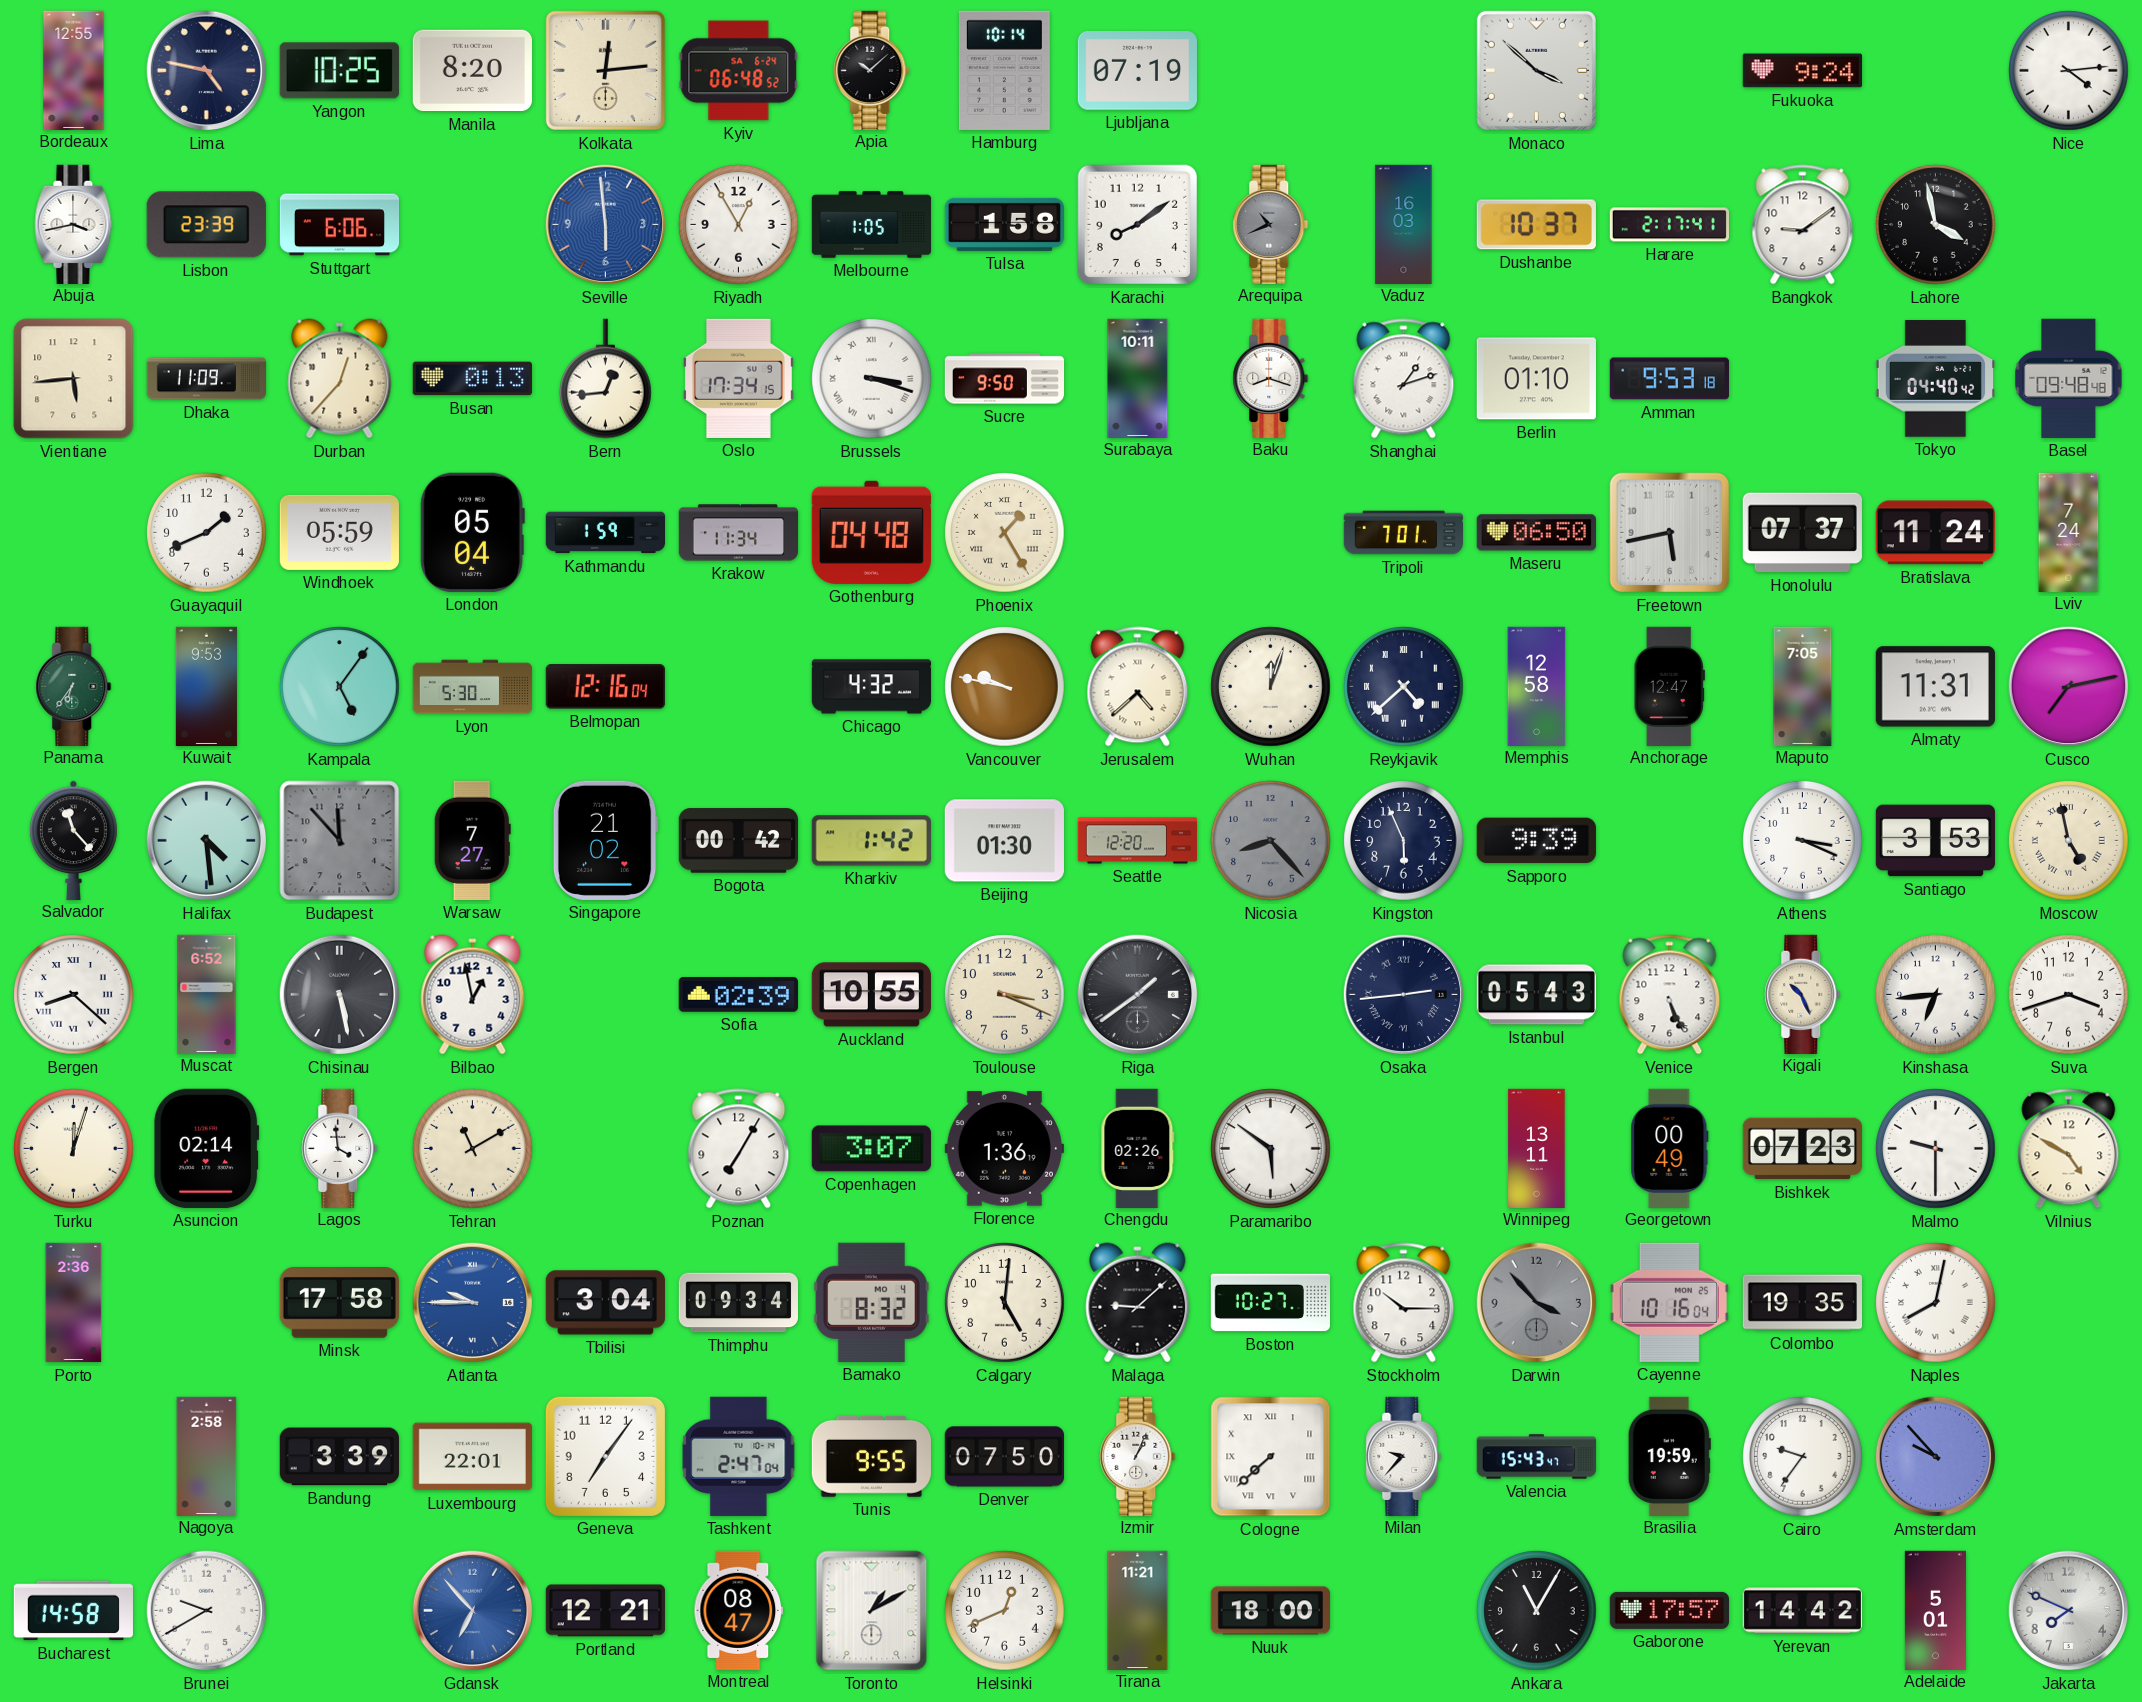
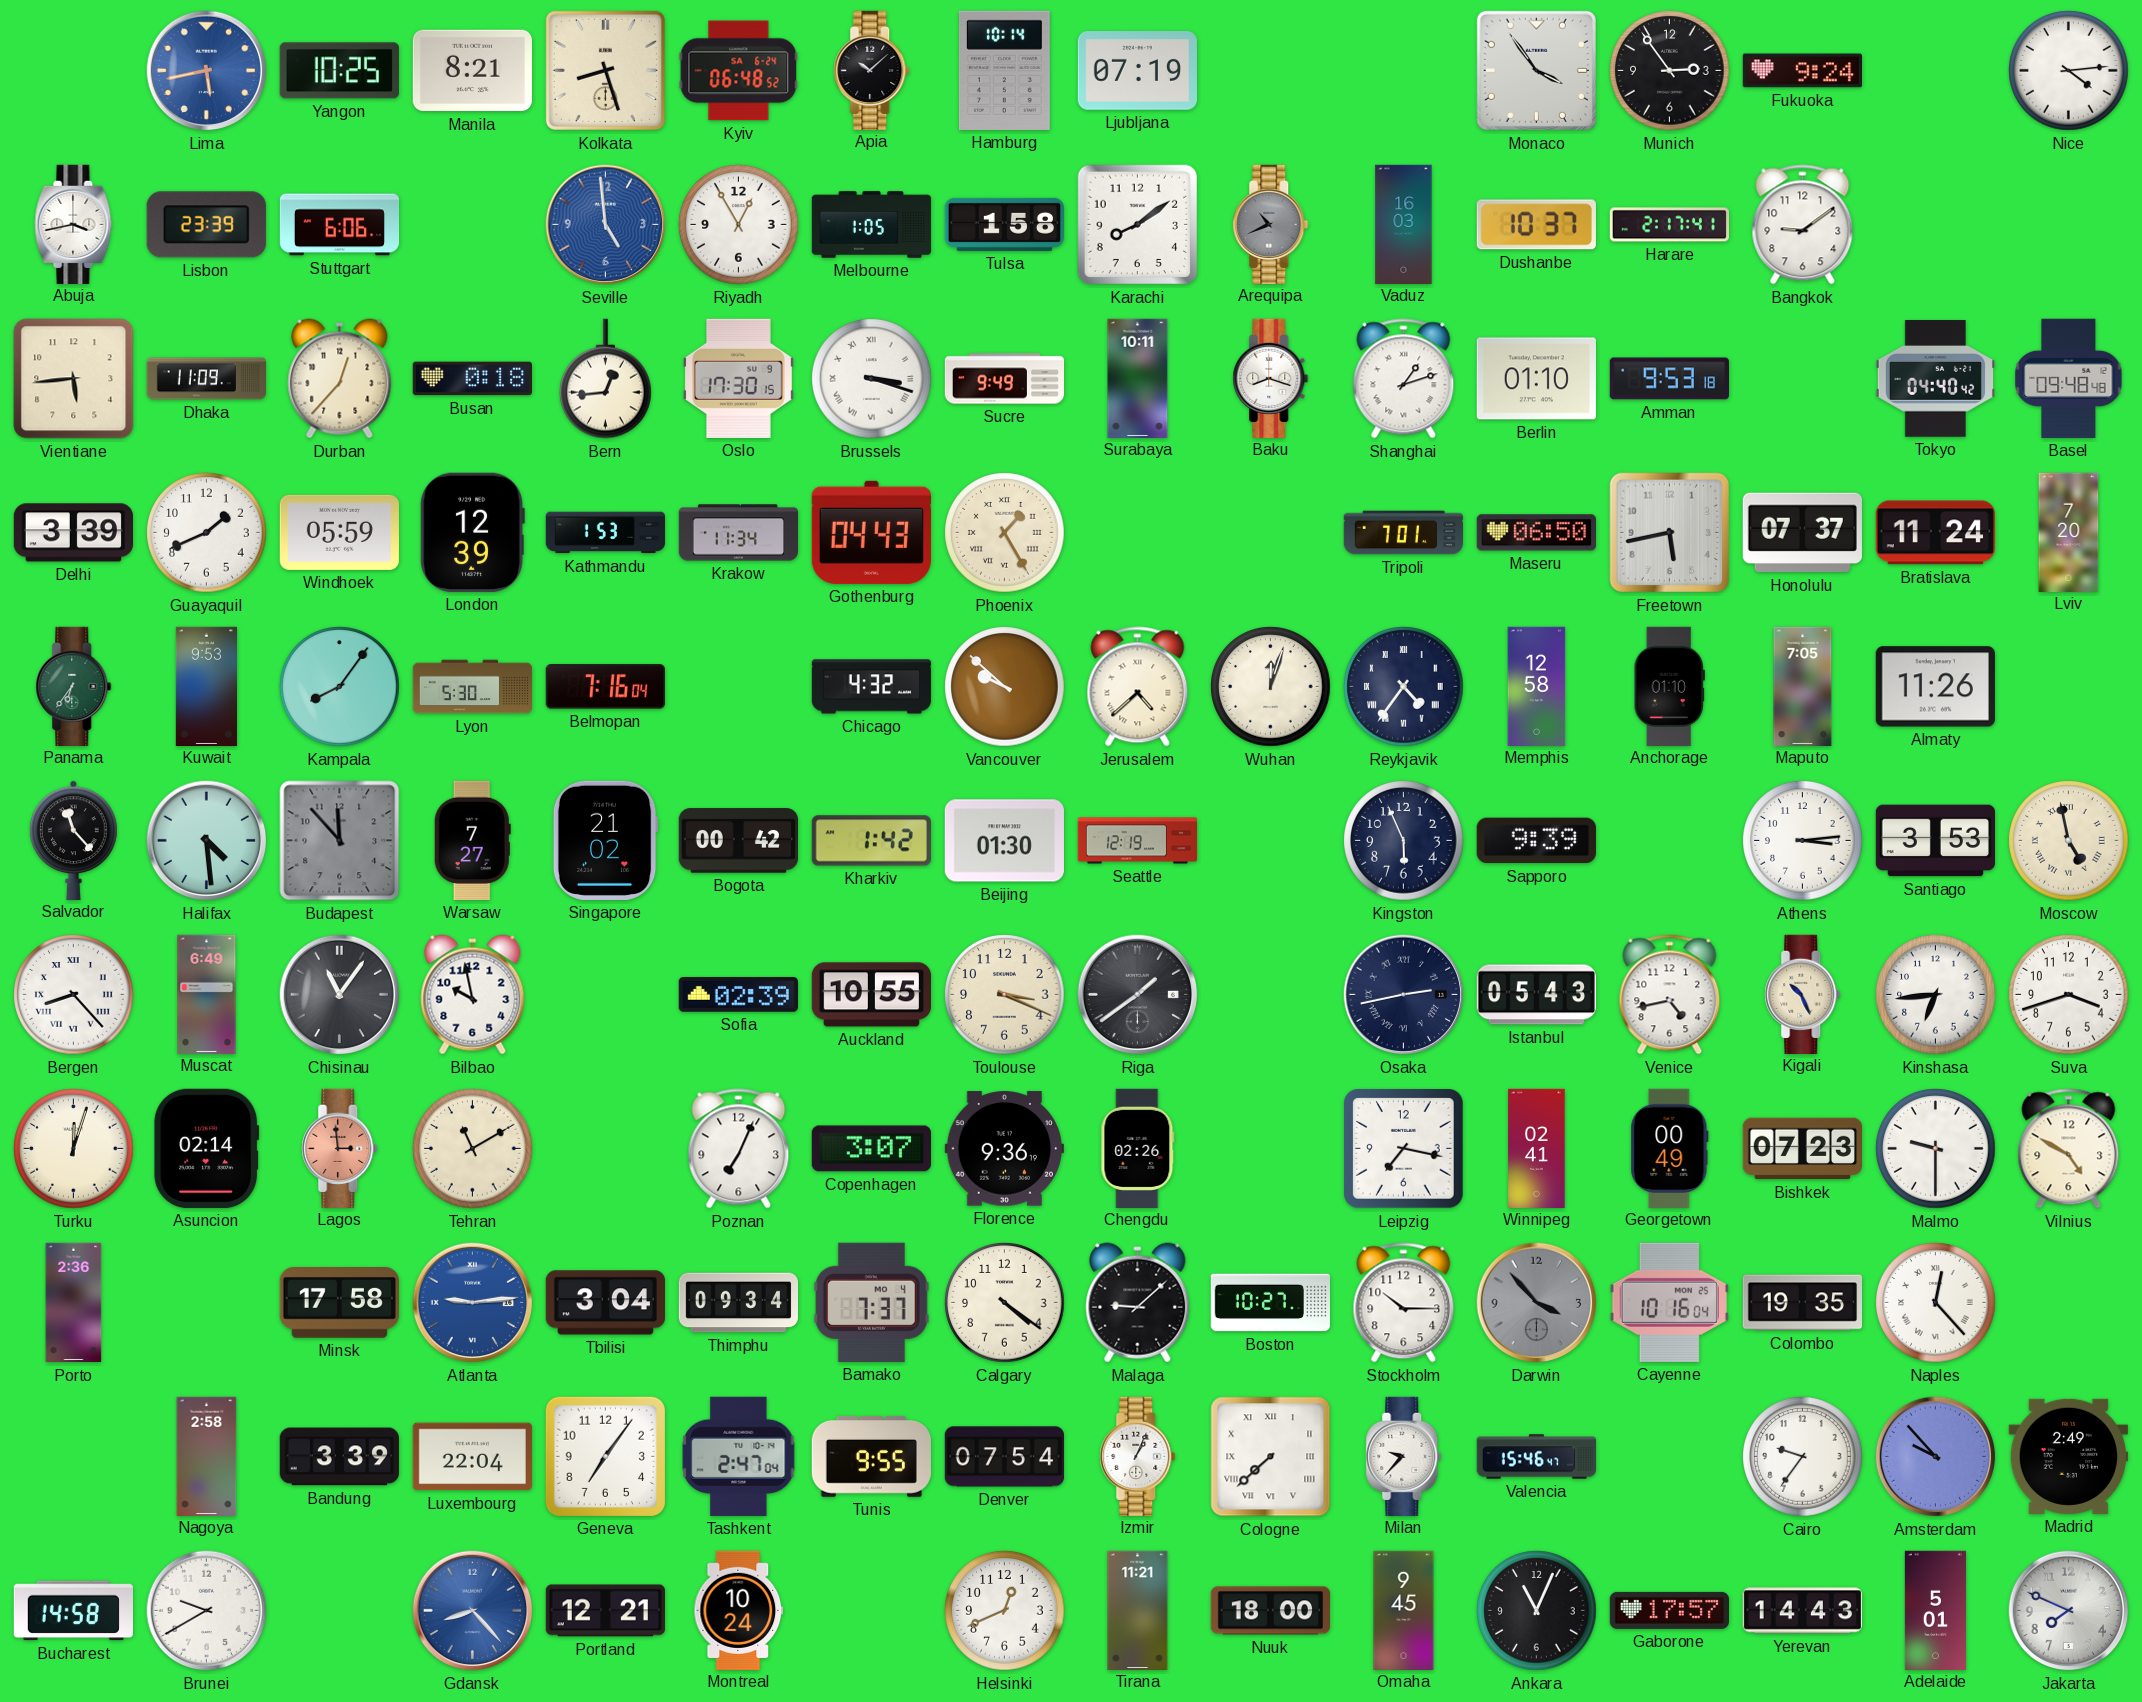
Bordeaux: 12:55 -> none (74, 70)
Lima: 4:47 -> 5:43 (207, 71)
Lima dial: navy -> blue (207, 71)
Manila: 8:20 -> 8:21 (472, 71)
Kolkata: 12:14 -> 8:27 (605, 70)
Monaco: 3:52 -> 3:54 (1536, 70)
Munich: none -> 2:54 (1670, 71)
Seville: 5:59 -> 4:59 (606, 225)
Lahore: 3:58 -> none (1936, 225)
Busan: 0:13 -> 0:18 (472, 379)
Oslo: 17:34 -> 17:30 (738, 378)
Sucre: 9:50 -> 9:49 (1005, 379)
Delhi: none -> 3:39 (73, 533)
London: 05:04 -> 12:39 (472, 532)
Kathmandu: 1:59 -> 1:53 (605, 533)
Gothenburg: 04:48 -> 04:43 (871, 532)
Lviv: 7:24 -> 7:20 (2069, 532)
Kampala: 5:06 -> 8:06 (340, 687)
Belmopan: 12:16 -> 7:16 (605, 687)
Vancouver: 9:47 -> 9:52 (1005, 687)
Reykjavik: 4:38 -> 4:36 (1404, 687)
Anchorage: 12:47 -> 01:10 (1669, 686)
Almaty: 11:31 -> 11:26 (1935, 687)
Cusco: 7:13 -> none (2069, 687)
Seattle: 12:20 -> 12:19 (1138, 841)
Nicosia: 8:23 -> none (1271, 841)
Athens: 3:19 -> 3:14 (1803, 841)
Bergen: 8:22 -> 8:23 (74, 995)
Muscat: 6:52 -> 6:49 (207, 994)
Chisinau: 5:28 -> 11:06 (340, 995)
Bilbao: 12:58 -> 9:58 (473, 995)
Osaka: 2:44 -> 2:43 (1404, 995)
Venice: 5:26 -> 4:43 (1670, 995)
Lagos: 3:59 -> 2:59 (340, 1148)
Lagos dial: white -> salmon (340, 1148)
Poznan: 7:05 -> 7:04 (739, 1149)
Florence: 1:36 -> 9:36 (1004, 1149)
Paramaribo: 5:51 -> none (1271, 1149)
Leipzig: none -> 7:17 (1404, 1149)
Winnipeg: 13:11 -> 02:41 (1537, 1148)
Atlanta: 9:45 -> 9:14 (473, 1303)
Bamako: 8:32 -> 7:37 (871, 1302)
Calgary: 5:01 -> 4:21 (1005, 1303)
Naples: 8:02 -> 12:23 (1936, 1303)
Luxembourg: 22:01 -> 22:04 (472, 1457)
Denver: 07:50 -> 07:54 (1004, 1457)
Valencia: 15:43 -> 15:46 (1536, 1457)
Brasilia: 19:59 -> none (1669, 1456)
Madrid: none -> 2:49 (2068, 1456)
Gdansk: 6:53 -> 8:23 (473, 1611)
Montreal: 08:47 -> 10:24 (739, 1610)
Toronto: 1:10 -> none (872, 1611)
Omaha: none -> 9:45 (1404, 1610)
Ankara: 11:05 -> 11:04 (1537, 1611)
Yerevan: 14:42 -> 14:43 (1802, 1611)
